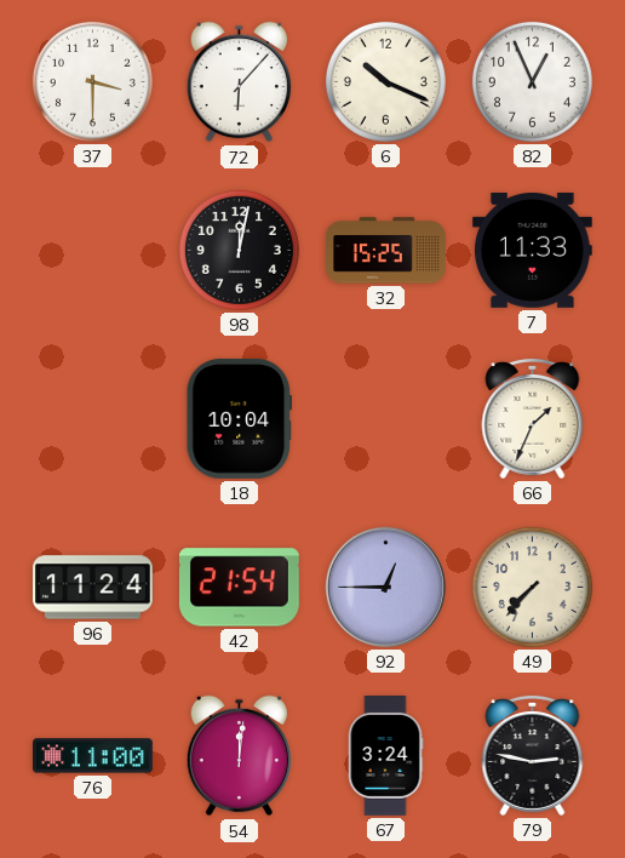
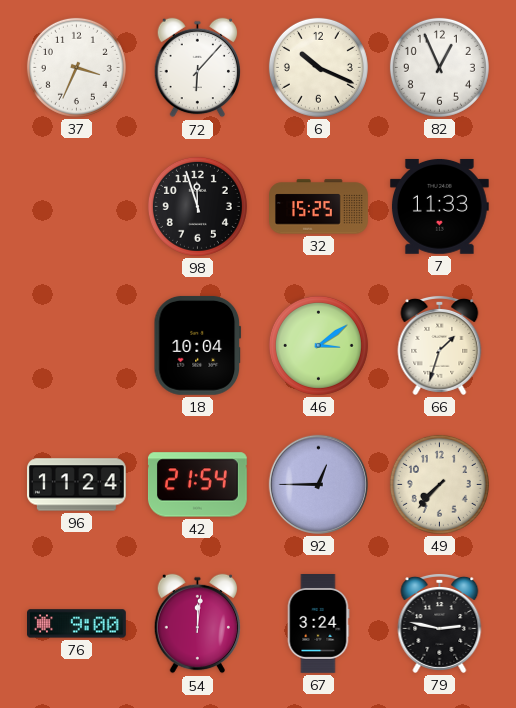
37: 3:30 -> 3:34 (76, 67)
98: 12:02 -> 11:57 (197, 206)
46: none -> 3:09 (318, 345)
66: 1:34 -> 1:33 (440, 345)
76: 11:00 -> 9:00 (77, 624)
